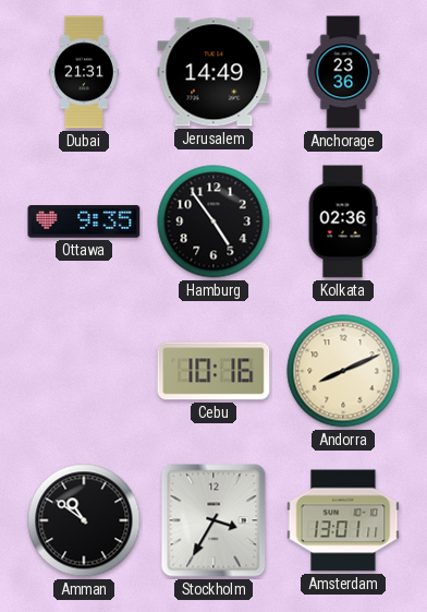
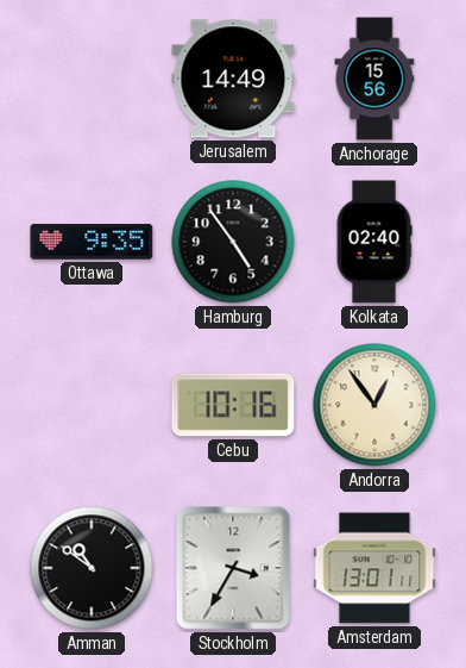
Dubai: 21:31 -> none (85, 72)
Anchorage: 23:36 -> 15:56 (374, 79)
Kolkata: 02:36 -> 02:40 (374, 242)
Andorra: 8:11 -> 12:54 (374, 405)
